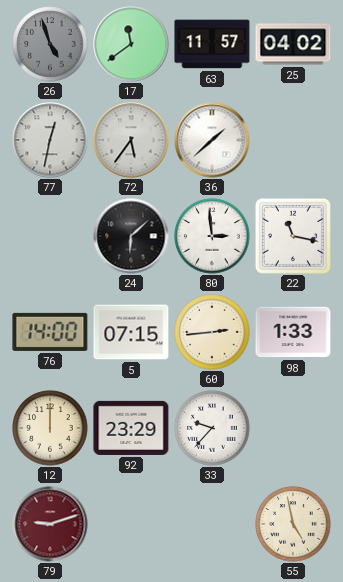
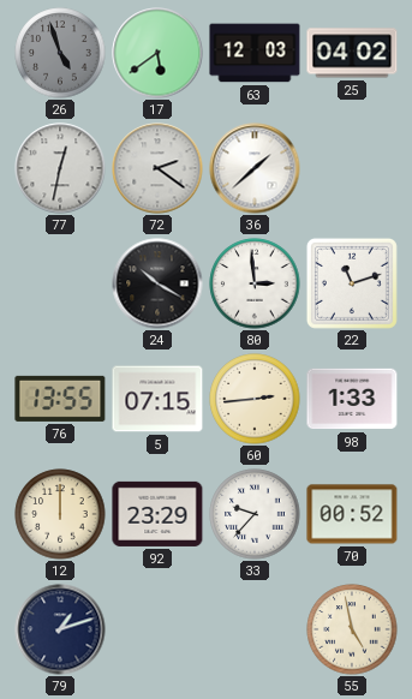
17: 11:39 -> 5:39 (157, 53)
63: 11:57 -> 12:03 (255, 53)
72: 5:36 -> 2:21 (157, 168)
24: 6:08 -> 10:20 (157, 283)
22: 11:17 -> 11:12 (352, 283)
76: 14:00 -> 13:55 (60, 399)
70: none -> 00:52 (352, 514)
79: 9:12 -> 1:12 (60, 629)
79 dial: burgundy -> navy (60, 629)
